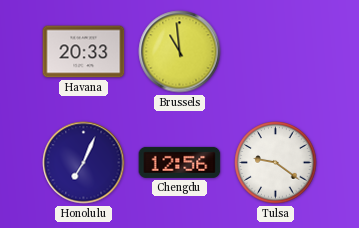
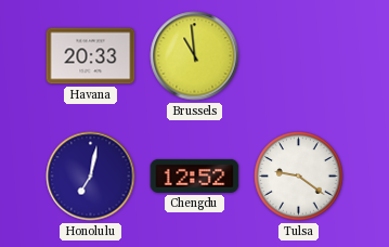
Honolulu: 7:04 -> 7:02 (91, 177)
Chengdu: 12:56 -> 12:52 (195, 175)
